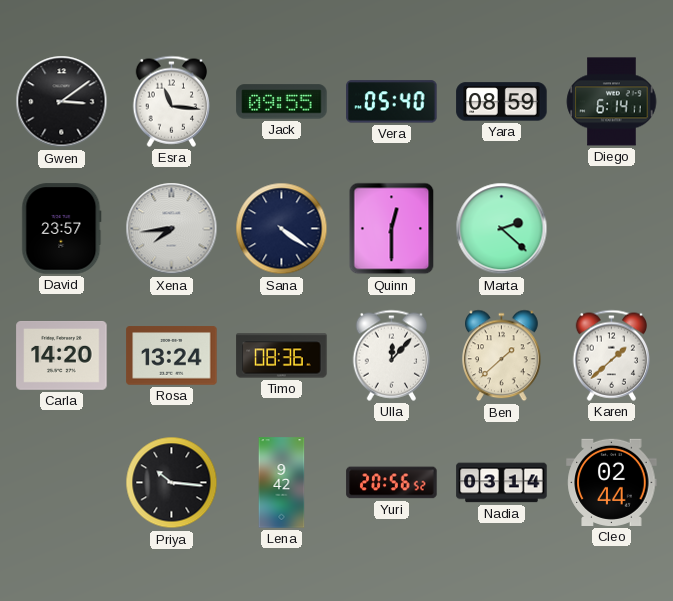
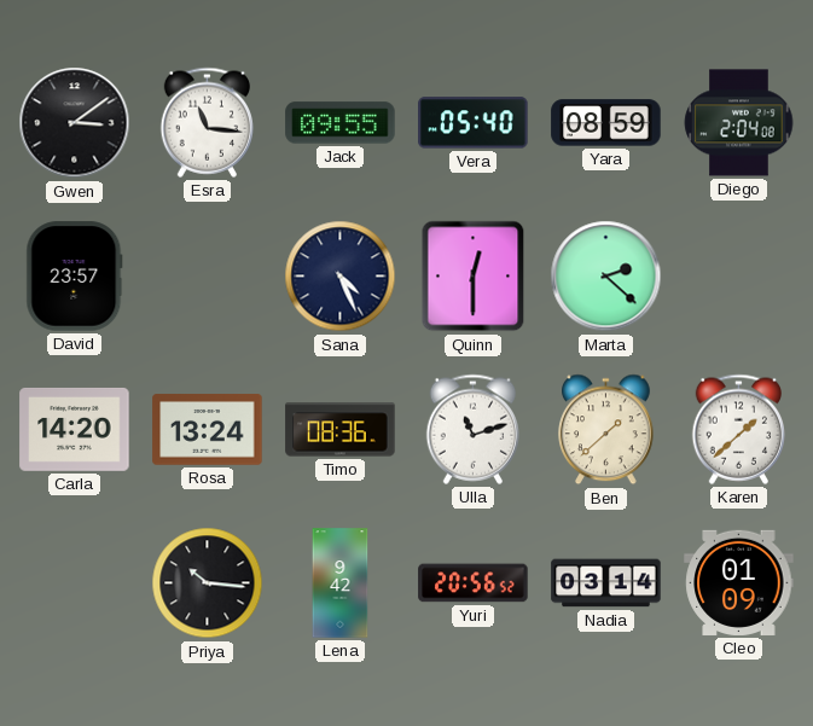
Diego: 6:14 -> 2:04 (739, 123)
Xena: 7:44 -> none (172, 229)
Sana: 4:21 -> 4:26 (341, 277)
Ulla: 12:07 -> 11:12 (474, 429)
Cleo: 02:44 -> 01:09 (739, 582)
